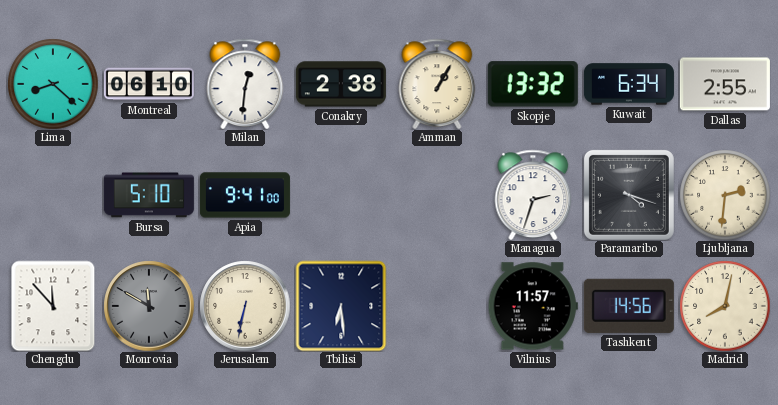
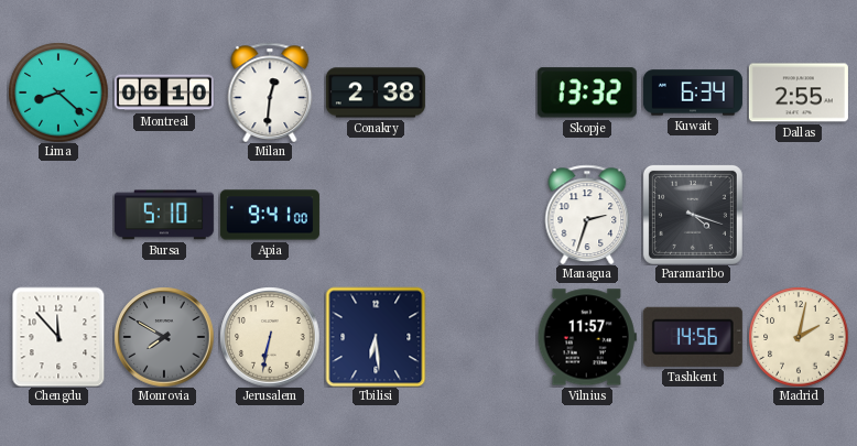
Amman: 1:05 -> none (437, 83)
Ljubljana: 2:31 -> none (725, 195)
Monrovia: 11:50 -> 7:50 (164, 337)
Madrid: 8:02 -> 2:02 (799, 337)
